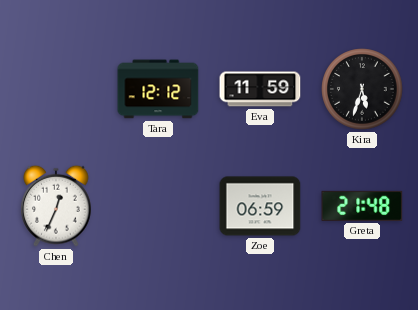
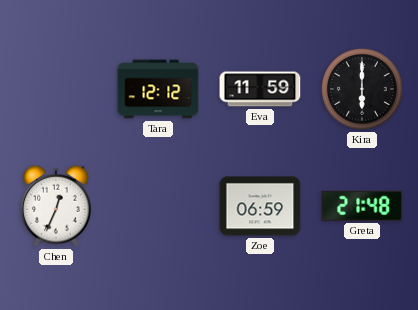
Kira: 5:33 -> 6:00 (362, 89)
